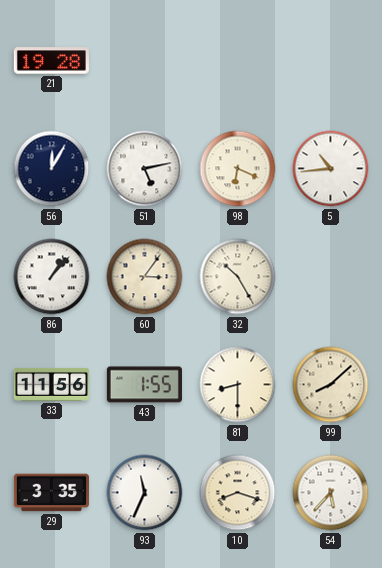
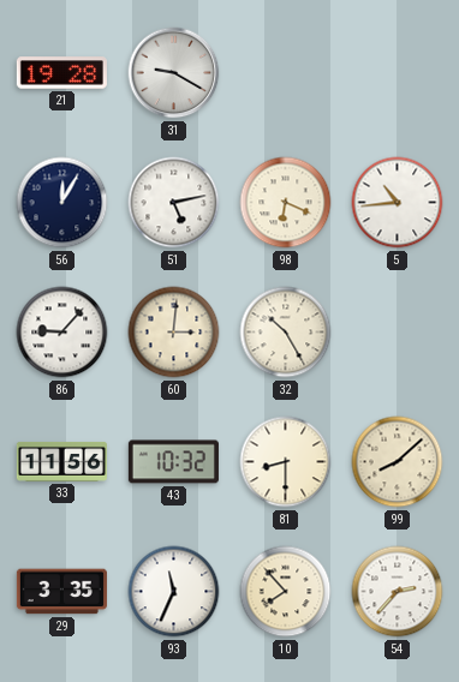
31: none -> 9:20 (174, 73)
86: 1:07 -> 9:07 (62, 333)
60: 3:06 -> 3:01 (174, 333)
43: 1:55 -> 10:32 (173, 462)
10: 8:18 -> 7:53 (286, 592)
54: 5:37 -> 2:37 (398, 592)
